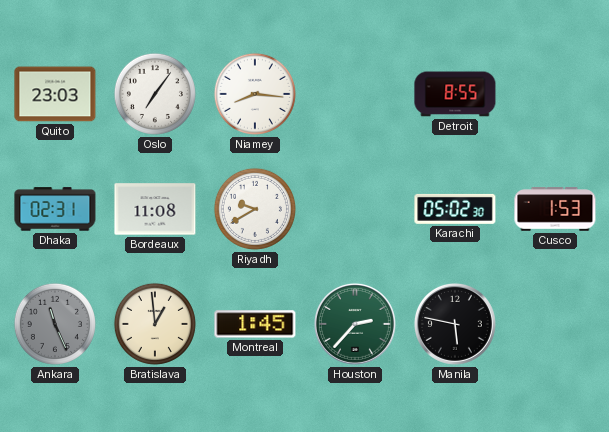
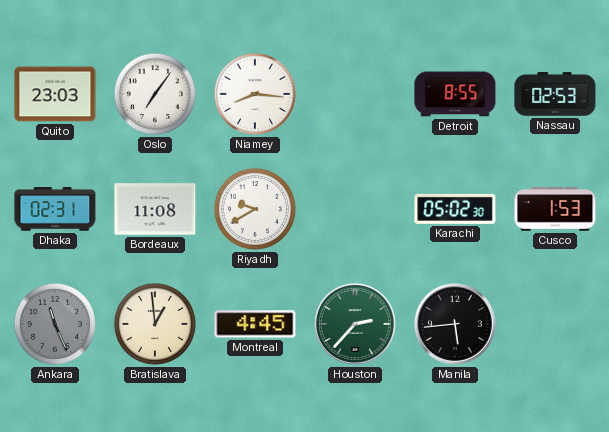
Nassau: none -> 02:53 (555, 94)
Montreal: 1:45 -> 4:45 (255, 324)
Manila: 5:47 -> 5:44 (455, 324)
